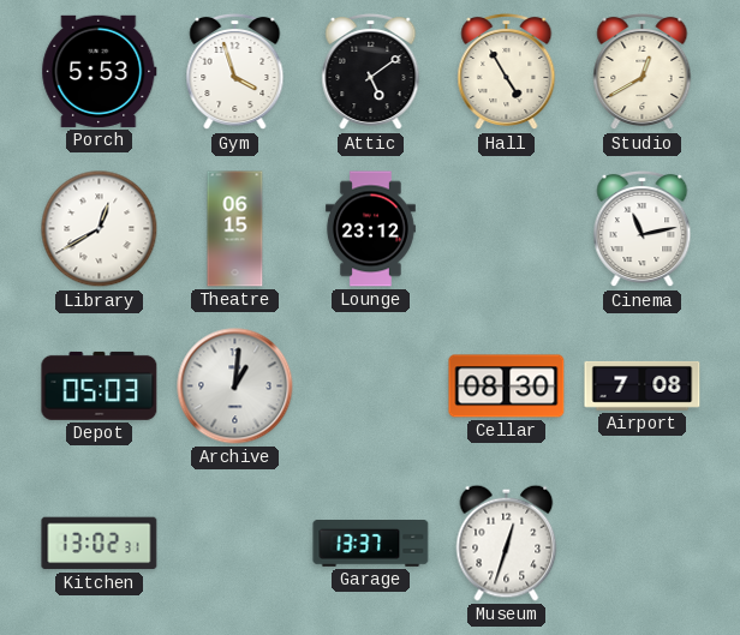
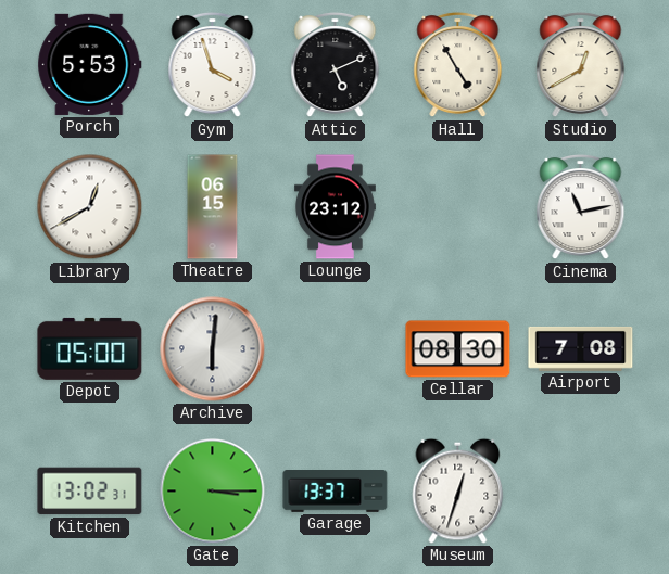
Attic: 5:09 -> 5:11 (336, 65)
Depot: 05:03 -> 05:00 (90, 348)
Archive: 1:01 -> 6:01 (213, 349)
Gate: none -> 3:15 (213, 492)
